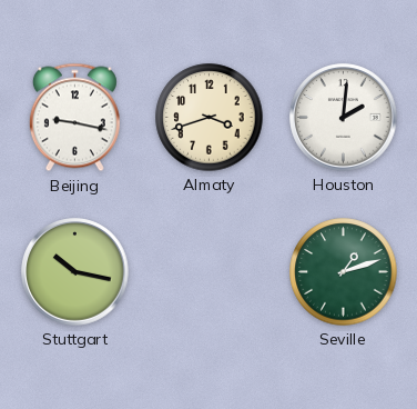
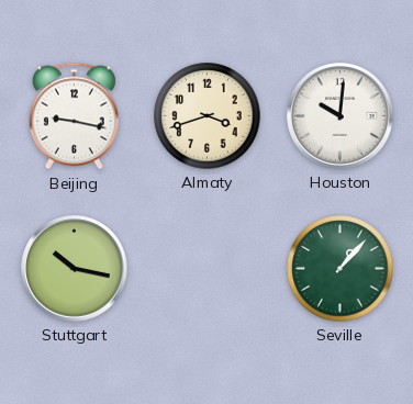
Houston: 2:01 -> 10:01 (341, 116)
Seville: 1:12 -> 1:07 (341, 269)
